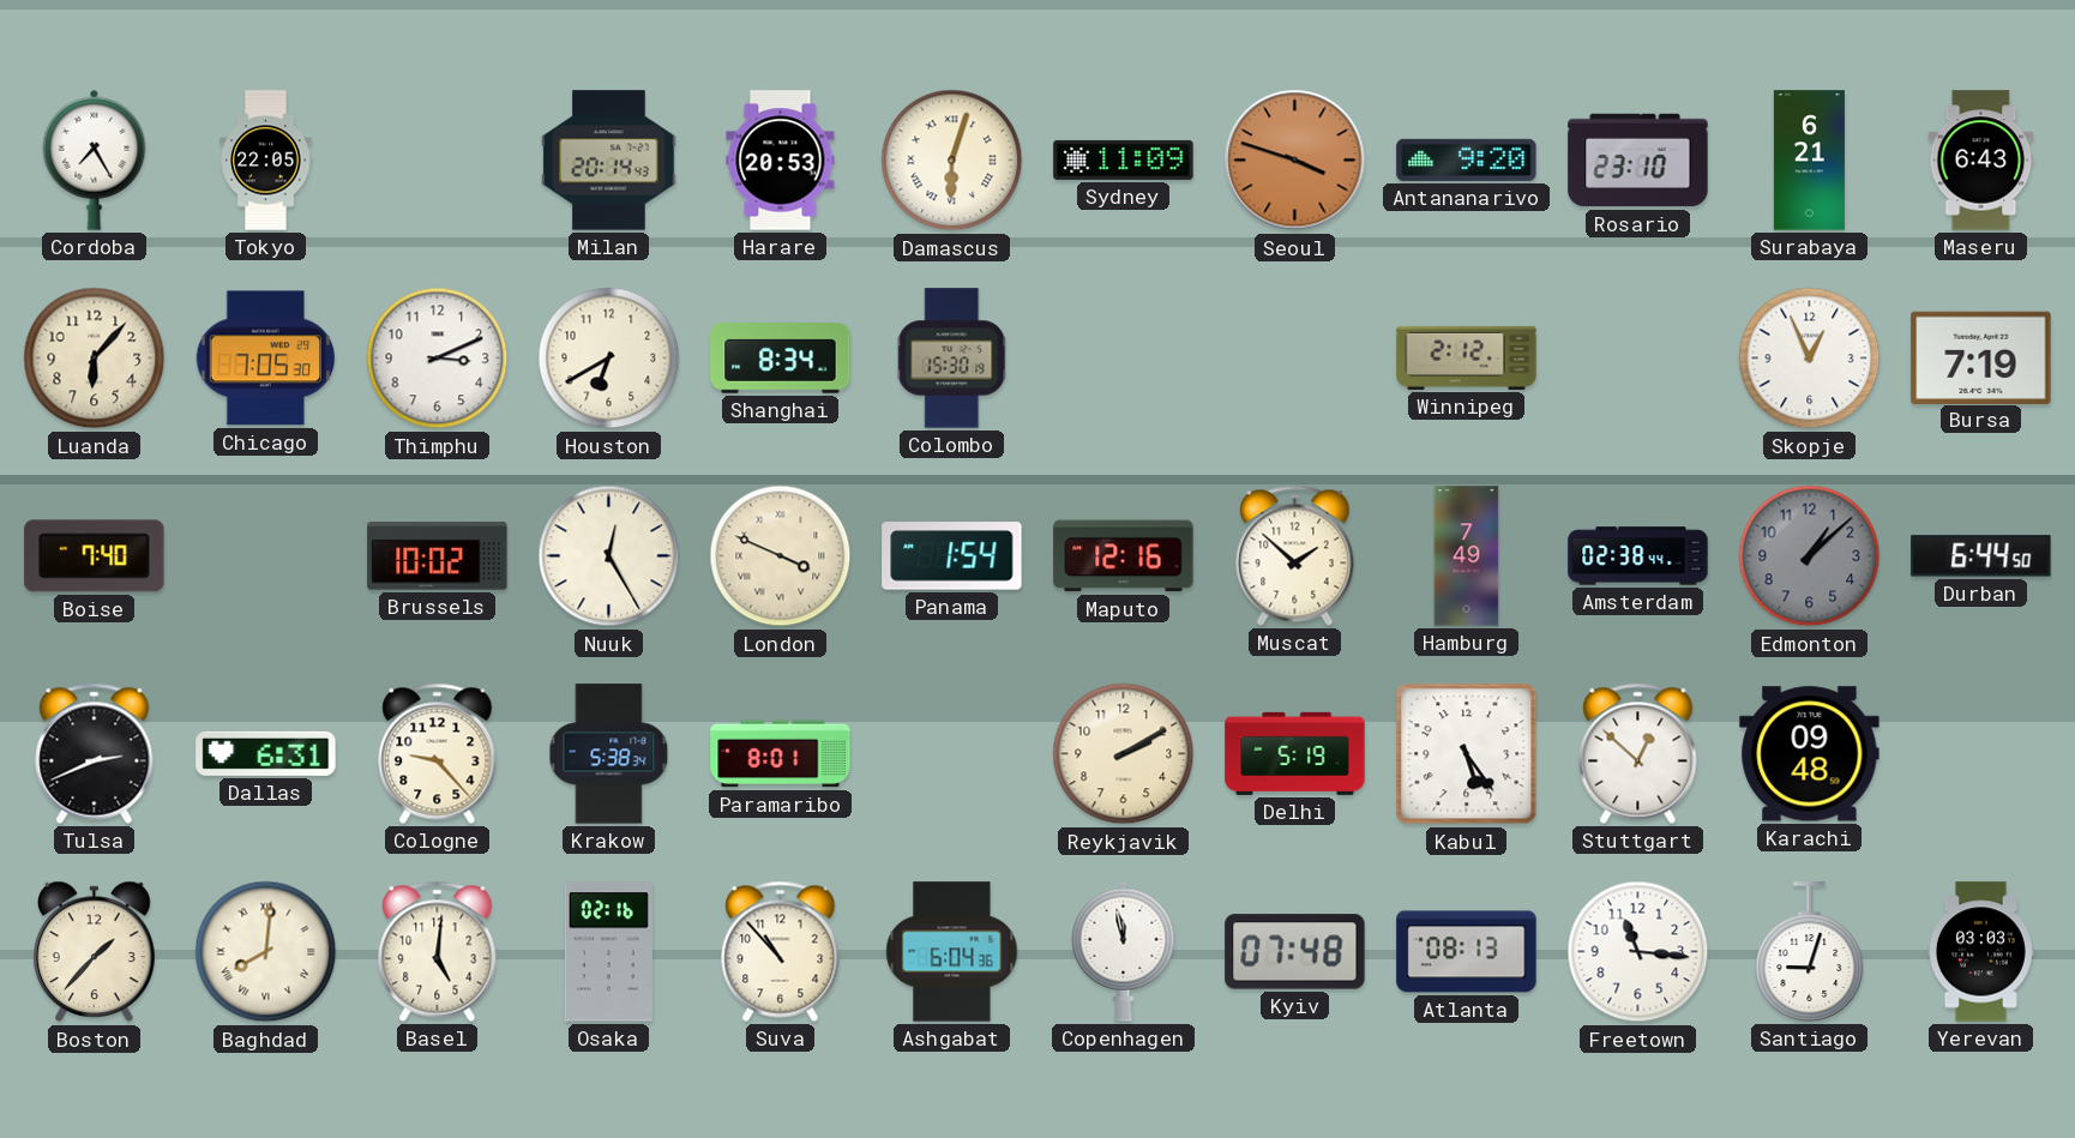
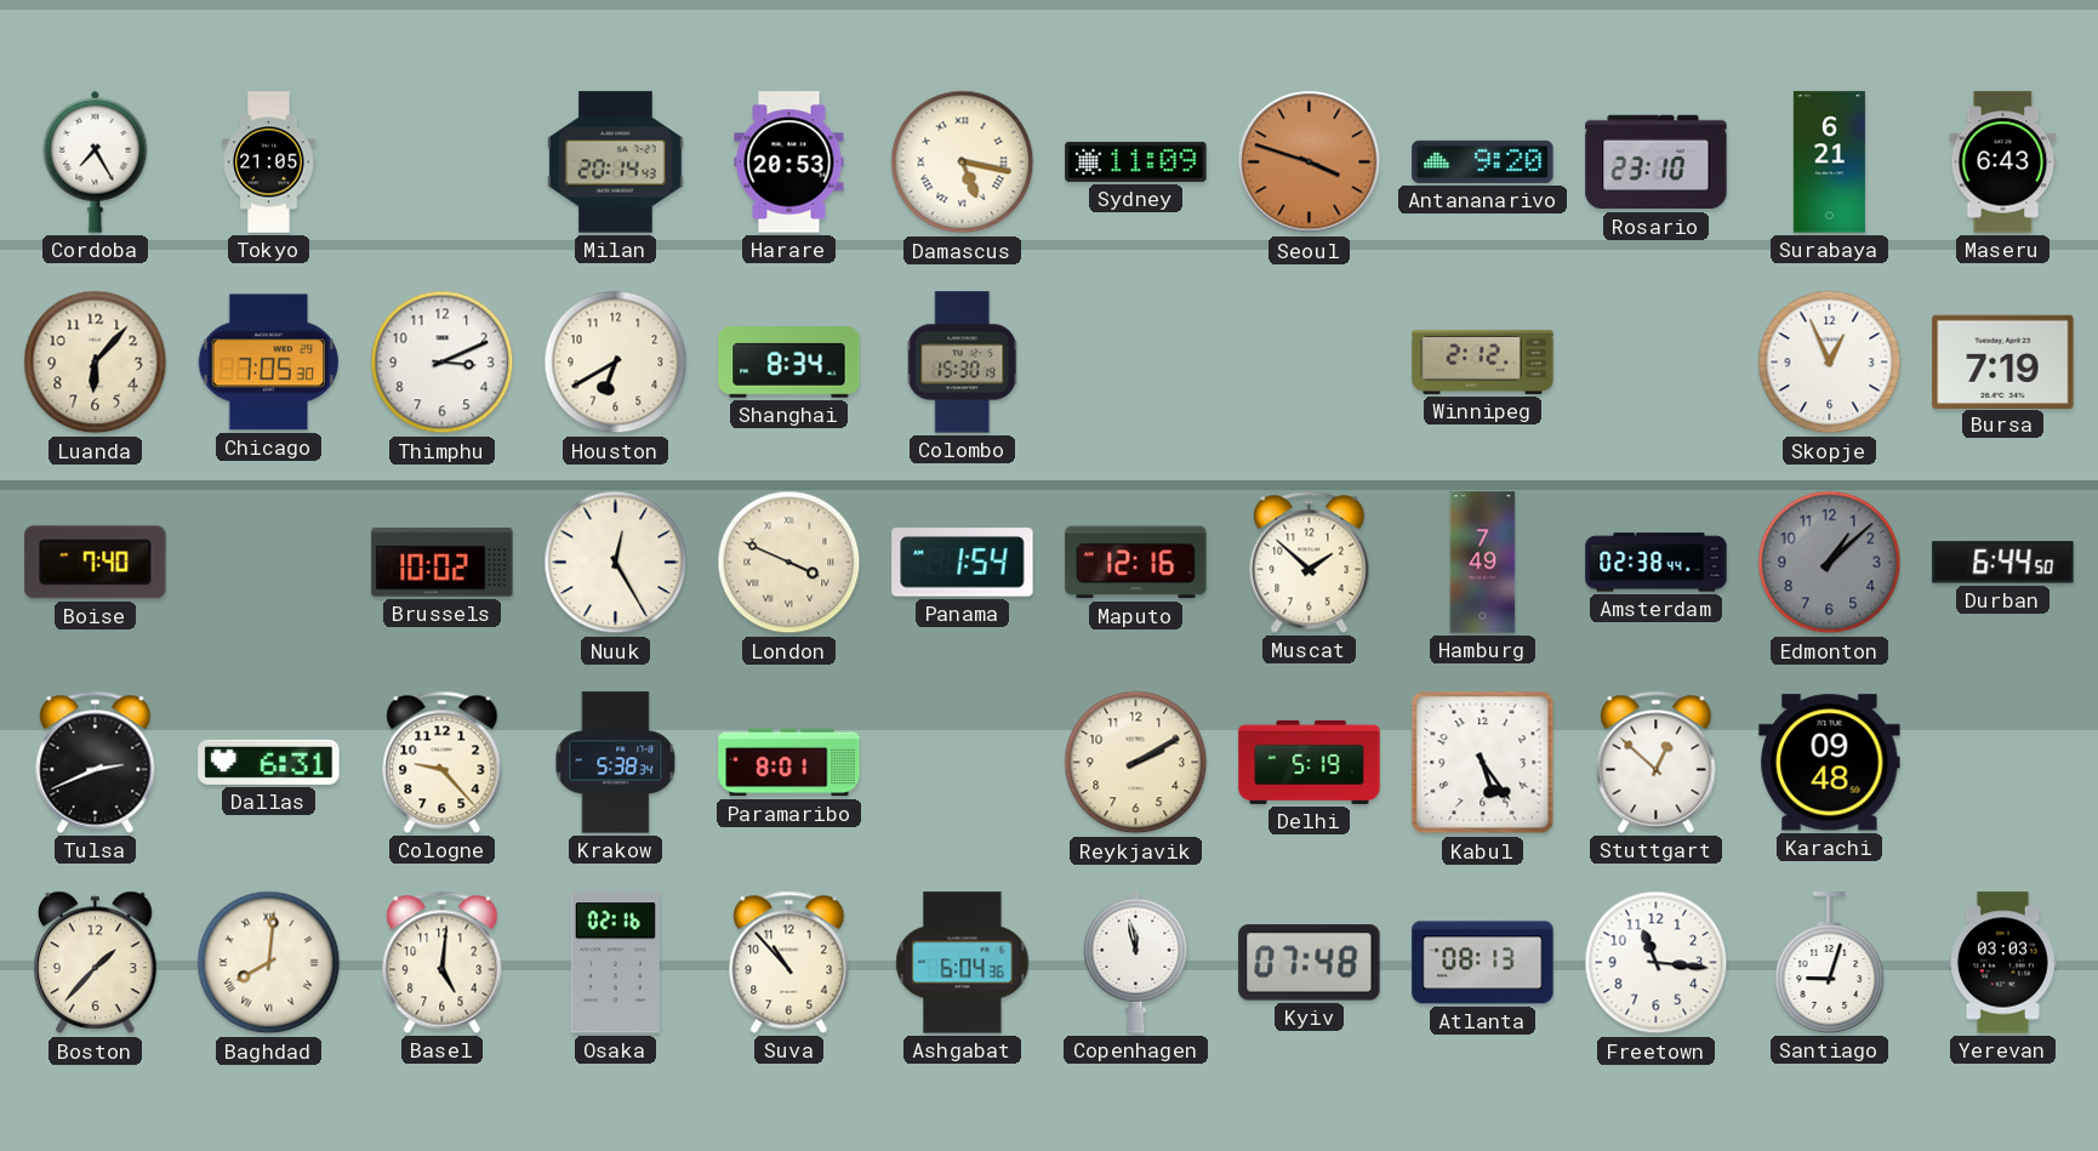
Tokyo: 22:05 -> 21:05 (269, 163)
Damascus: 6:03 -> 5:17 (963, 163)
